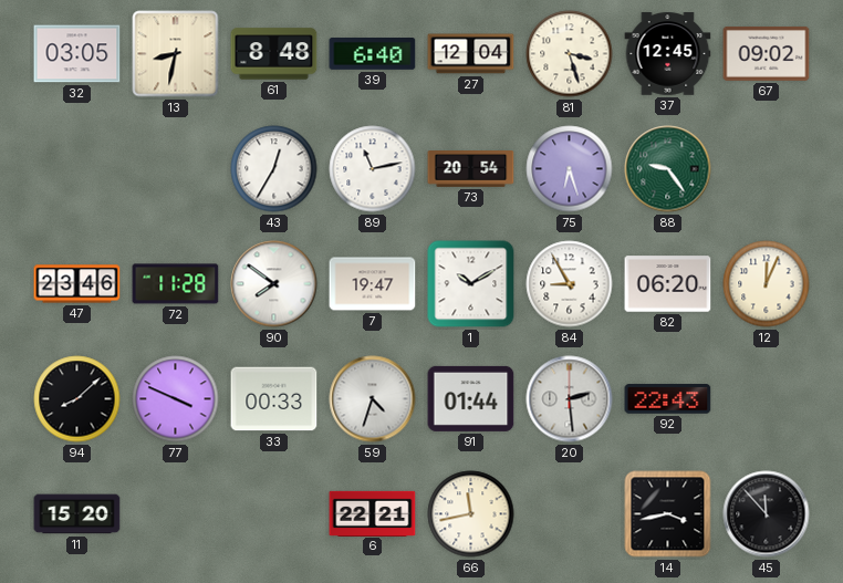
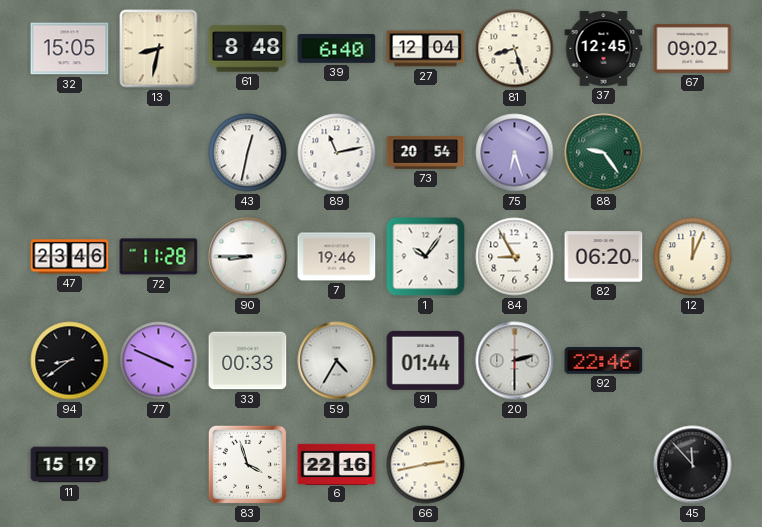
32: 03:05 -> 15:05 (70, 49)
81: 3:27 -> 8:27 (515, 49)
43: 12:35 -> 12:32 (248, 153)
90: 7:51 -> 8:45 (248, 257)
7: 19:47 -> 19:46 (337, 257)
1: 10:10 -> 10:06 (426, 257)
94: 8:08 -> 8:39 (70, 361)
59: 4:33 -> 4:35 (337, 361)
20: 2:29 -> 2:30 (515, 361)
92: 22:43 -> 22:46 (604, 361)
11: 15:20 -> 15:19 (70, 465)
83: none -> 3:57 (247, 464)
6: 22:21 -> 22:16 (337, 464)
66: 11:43 -> 2:43 (426, 465)
14: 3:43 -> none (668, 514)
